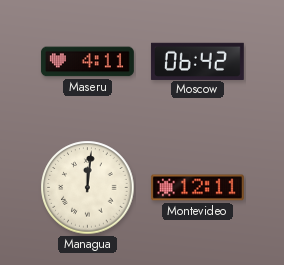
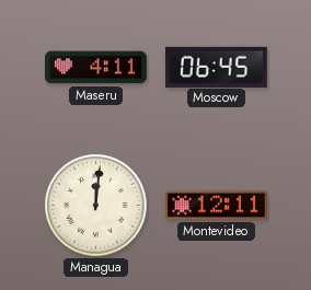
Moscow: 06:42 -> 06:45 (216, 67)
